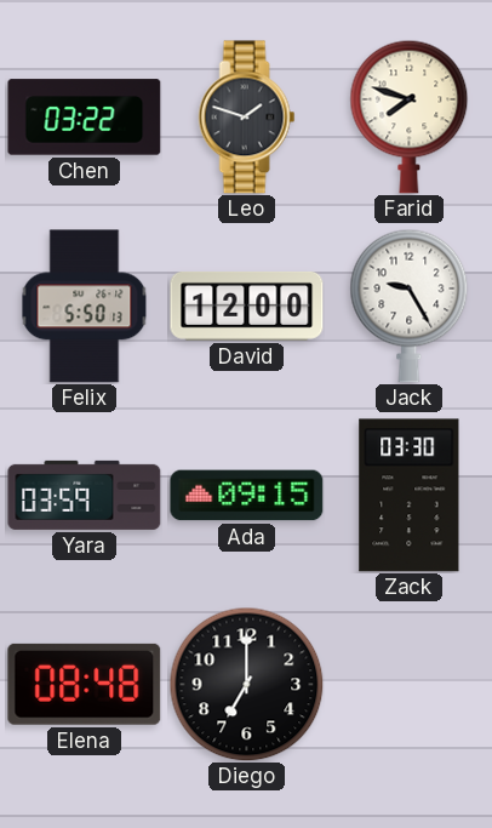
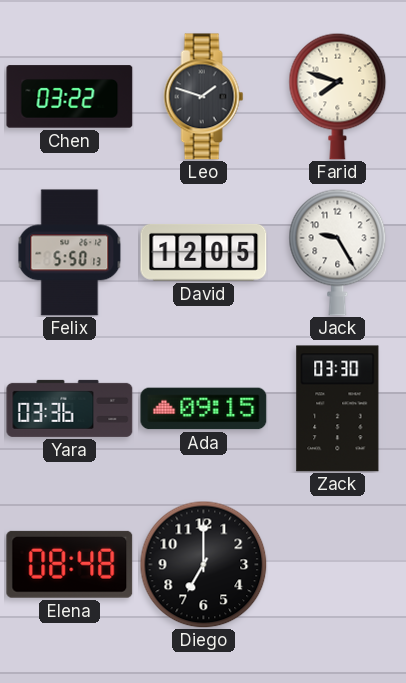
David: 12:00 -> 12:05 (204, 252)
Yara: 03:59 -> 03:36 (70, 408)
